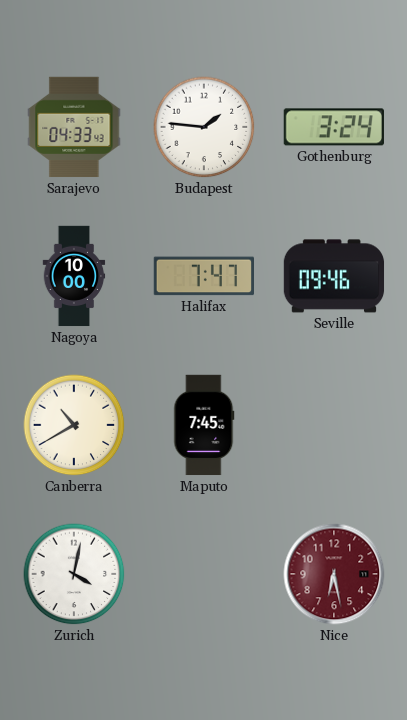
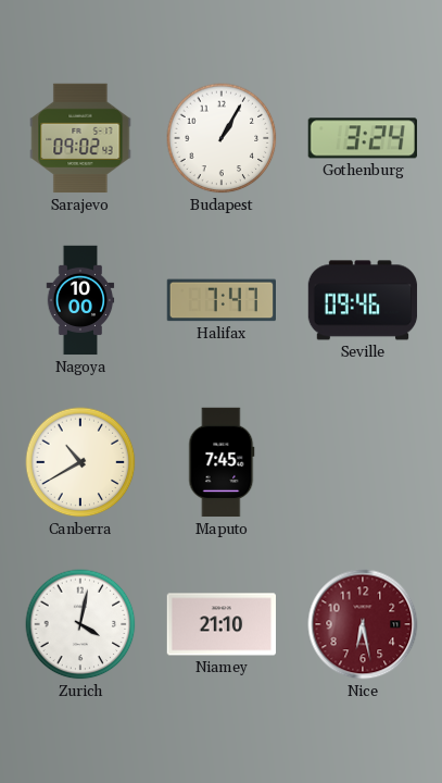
Sarajevo: 04:33 -> 09:02 (80, 138)
Budapest: 1:46 -> 1:05 (222, 138)
Niamey: none -> 21:10 (220, 624)
